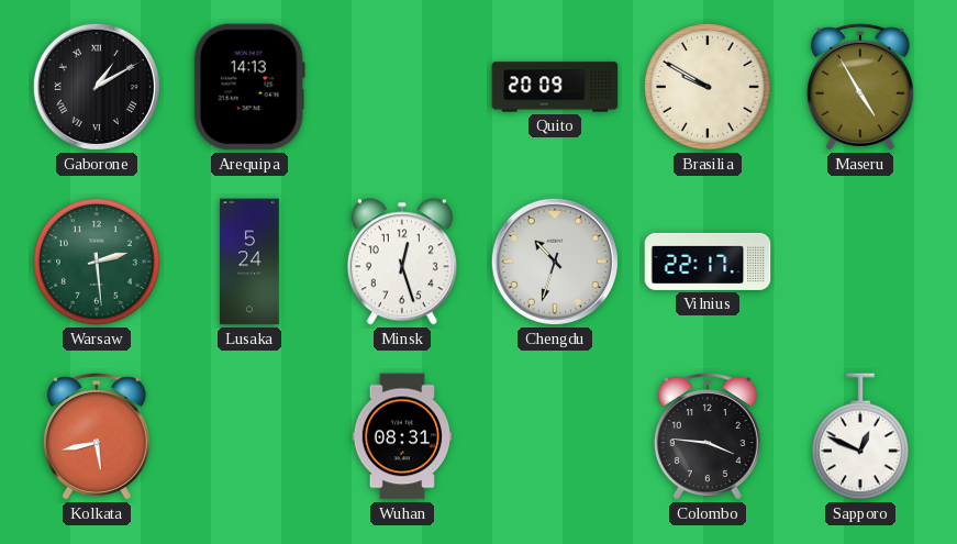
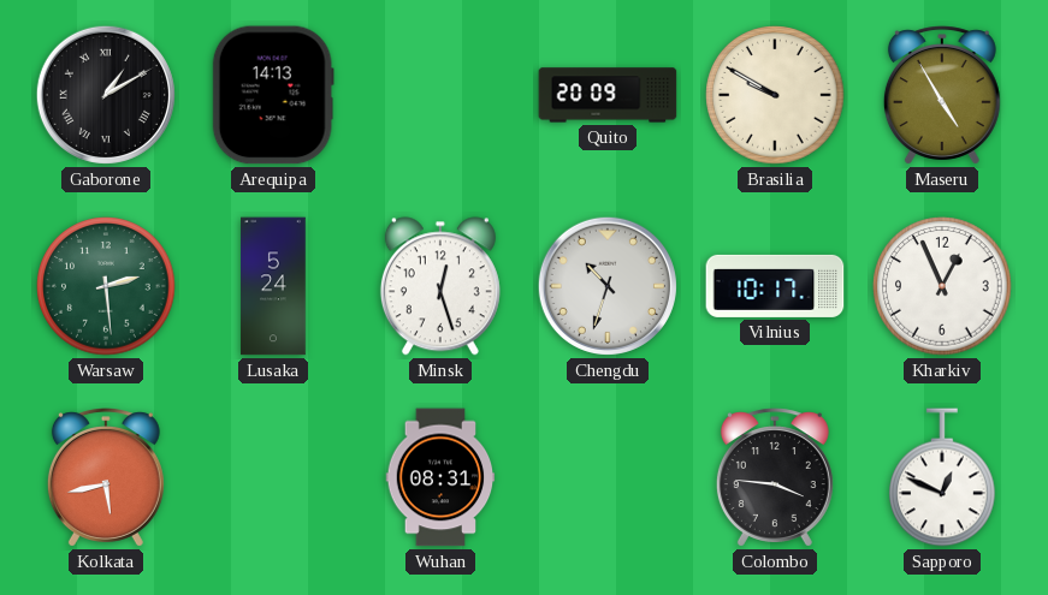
Vilnius: 22:17 -> 10:17 (775, 286)
Kharkiv: none -> 12:56 (942, 286)
